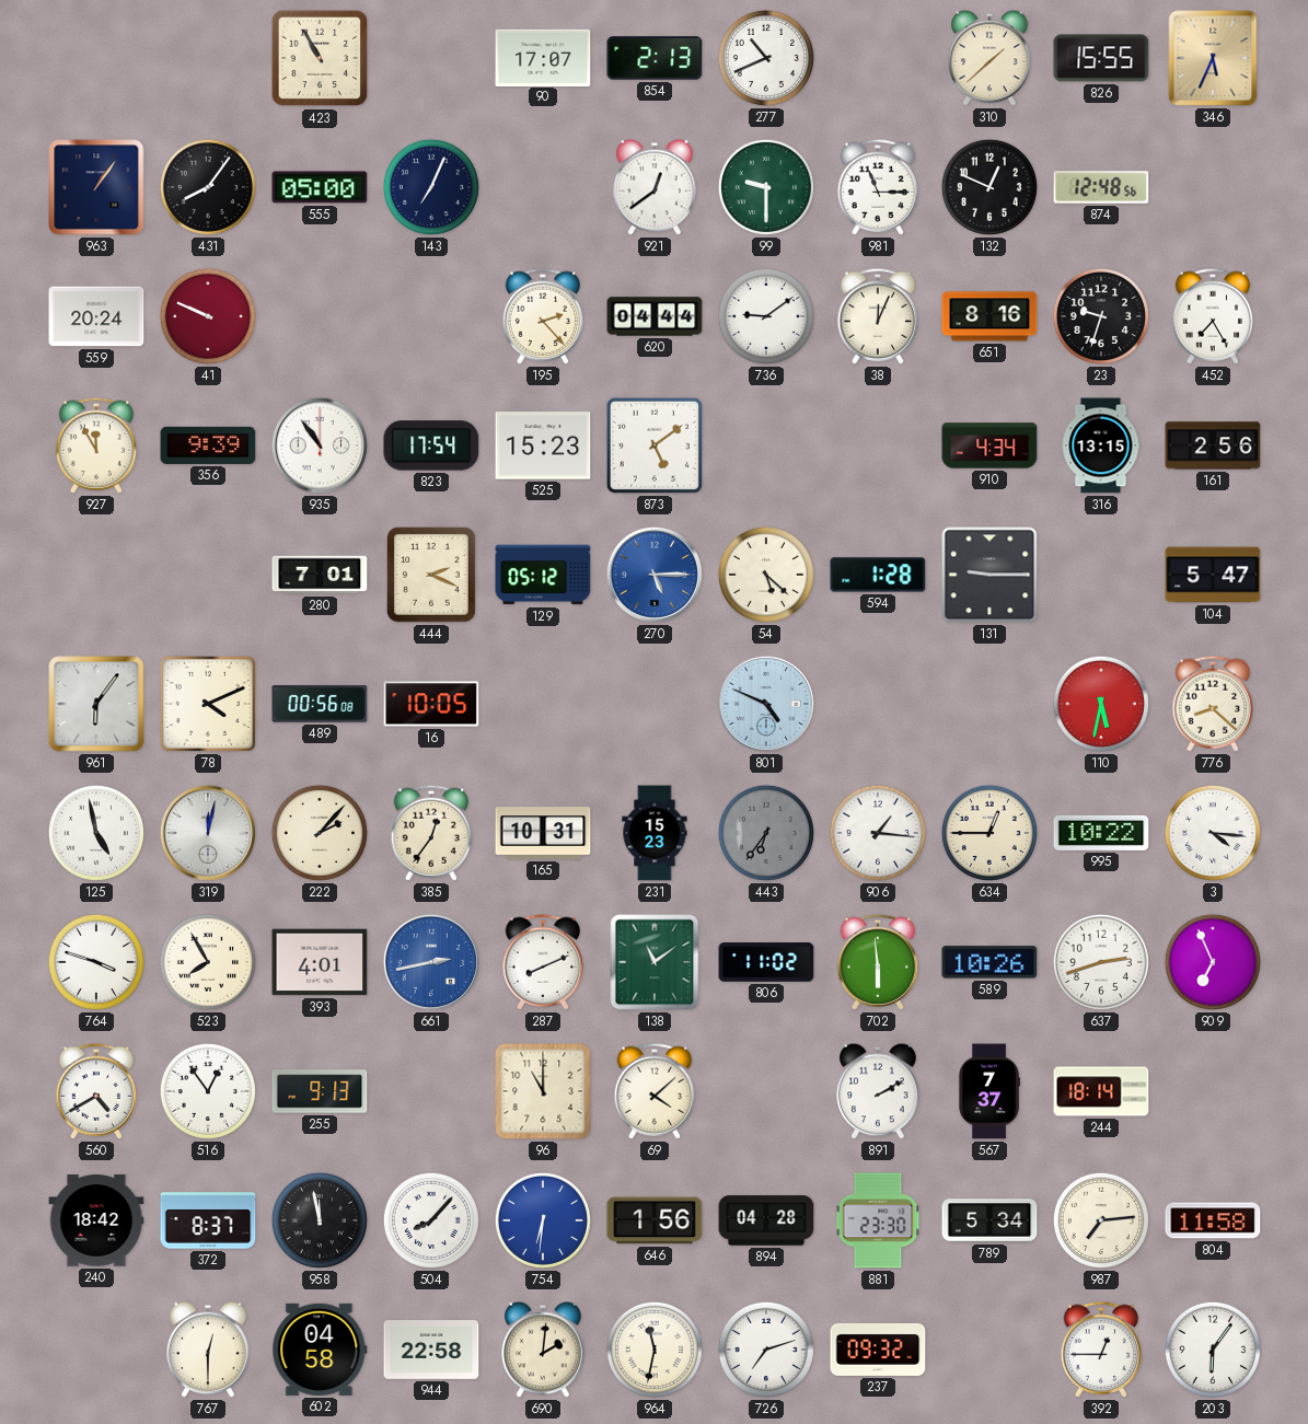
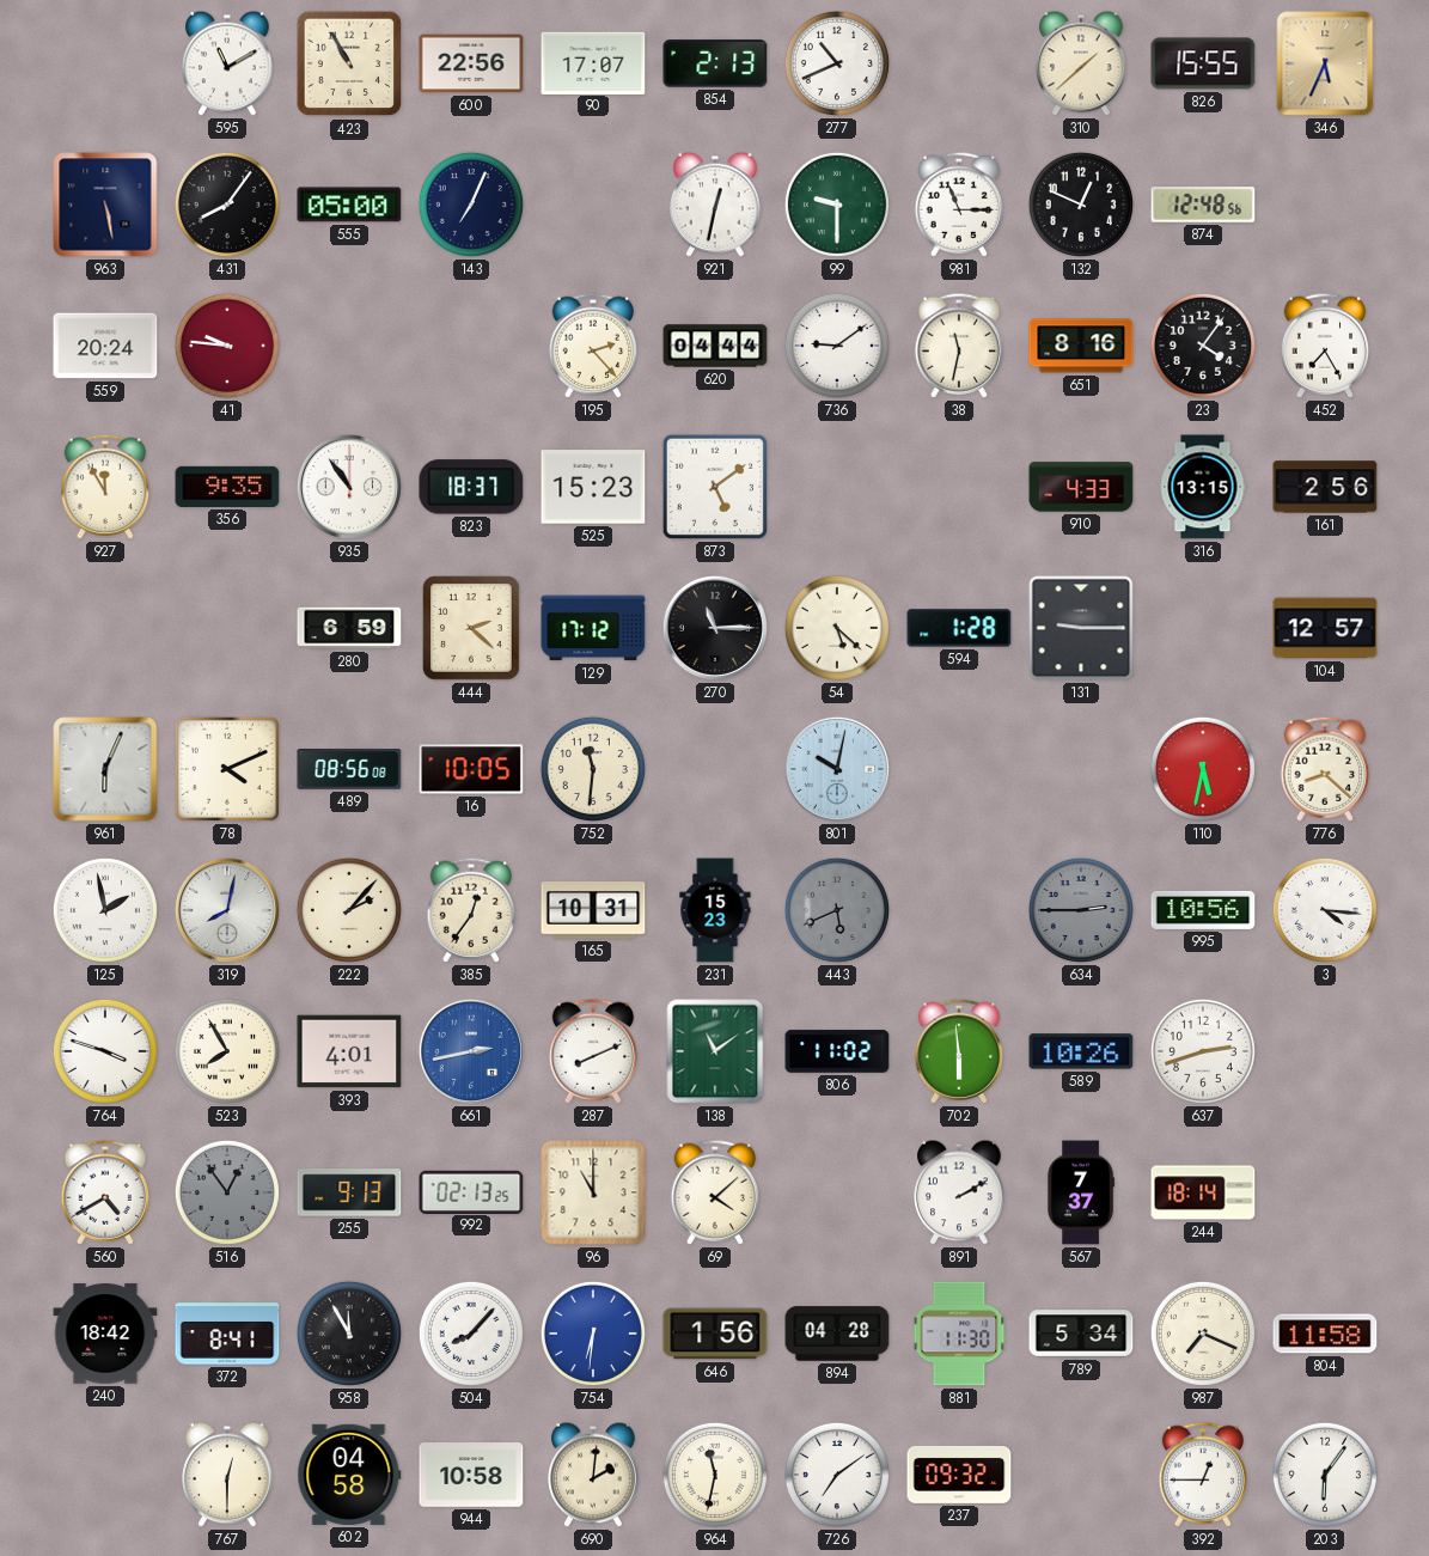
595: none -> 11:10 (227, 63)
600: none -> 22:56 (471, 63)
963: 1:06 -> 5:28 (105, 205)
921: 12:39 -> 12:32 (715, 205)
41: 9:49 -> 9:46 (227, 346)
38: 12:04 -> 11:32 (959, 346)
23: 9:33 -> 4:06 (1203, 346)
356: 9:39 -> 9:35 (227, 487)
823: 17:54 -> 18:37 (471, 487)
910: 4:34 -> 4:33 (1081, 487)
280: 7:01 -> 6:59 (349, 628)
444: 2:19 -> 2:22 (472, 628)
129: 05:12 -> 17:12 (593, 628)
270: 5:15 -> 11:15 (715, 628)
270 dial: blue -> black (715, 628)
104: 5:47 -> 12:57 (1325, 628)
961: 6:06 -> 6:04 (105, 769)
489: 00:56 -> 08:56 (349, 770)
752: none -> 11:31 (593, 769)
801: 4:49 -> 10:02 (837, 769)
125: 4:58 -> 1:58 (105, 910)
319: 12:02 -> 8:02 (227, 910)
443: 6:36 -> 5:41 (837, 910)
906: 1:16 -> none (878, 833)
634: 12:45 -> 2:45 (1081, 910)
634 dial: cream -> grey (1081, 910)
995: 10:22 -> 10:56 (1203, 910)
909: 6:56 -> none (1213, 962)
516 dial: white -> grey (227, 1192)
992: none -> 02:13 (471, 1191)
372: 8:37 -> 8:41 (227, 1334)
958: 11:58 -> 11:55 (349, 1334)
881: 23:30 -> 11:30 (959, 1334)
987: 7:14 -> 7:19 (1203, 1334)
944: 22:58 -> 10:58 (471, 1476)
726: 7:12 -> 7:09 (837, 1475)
